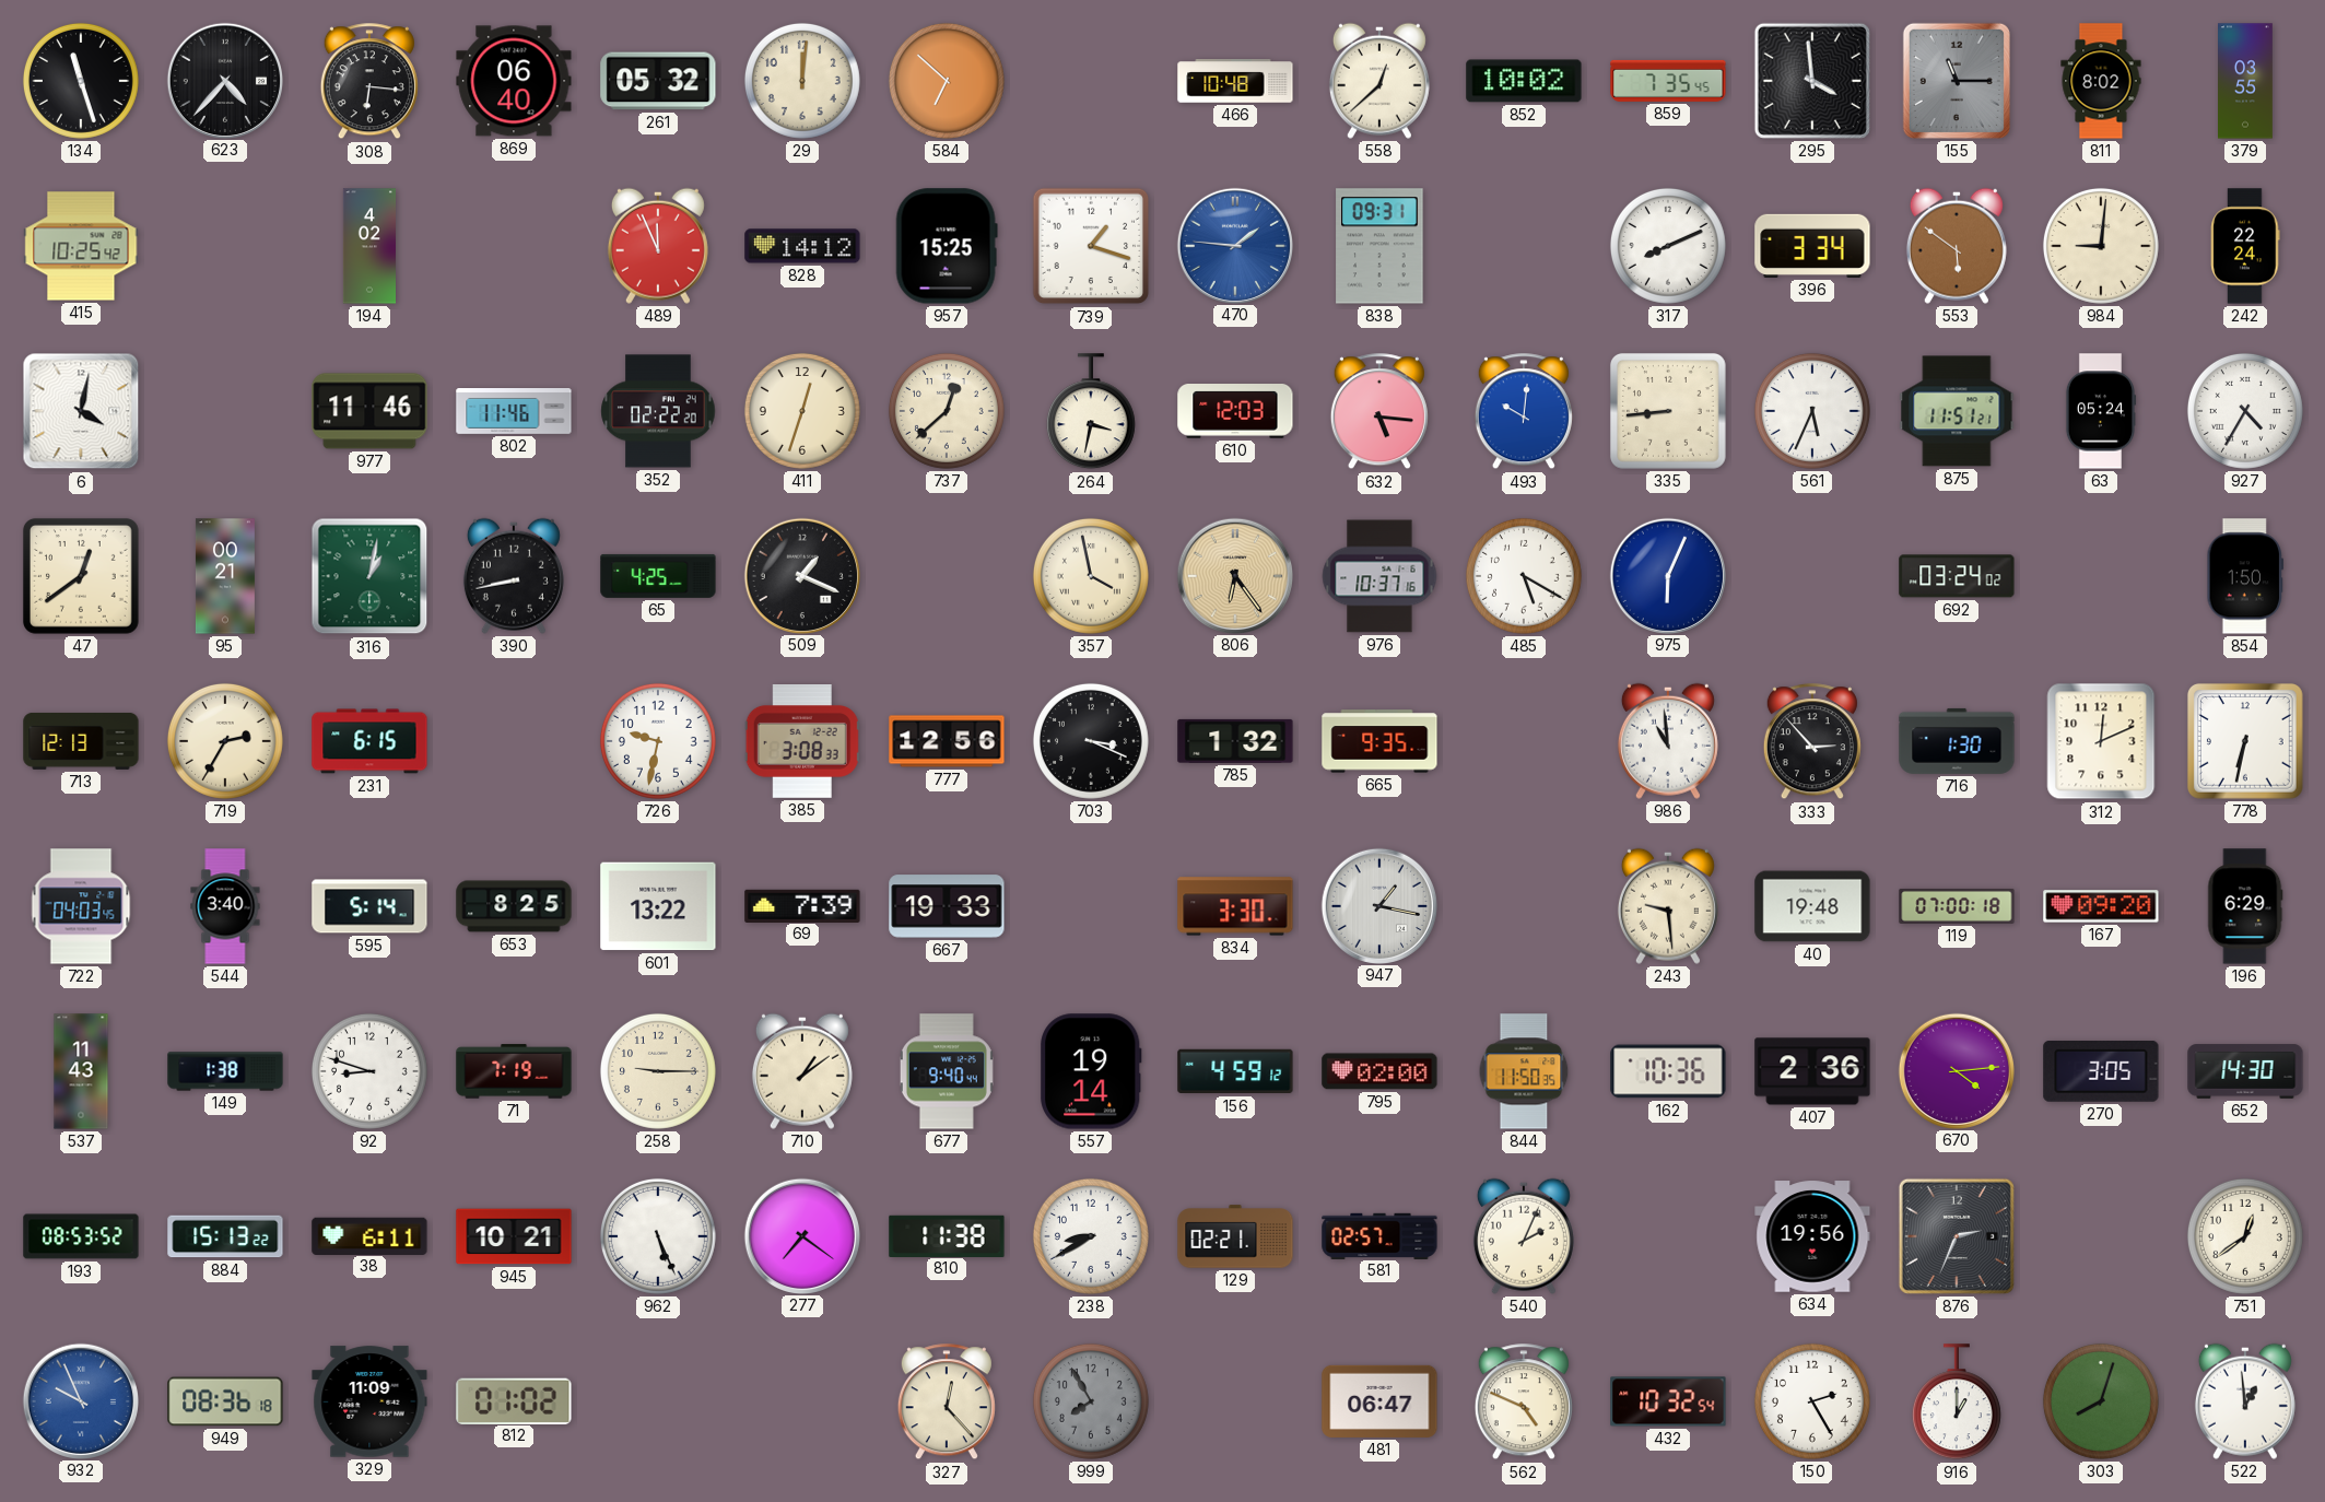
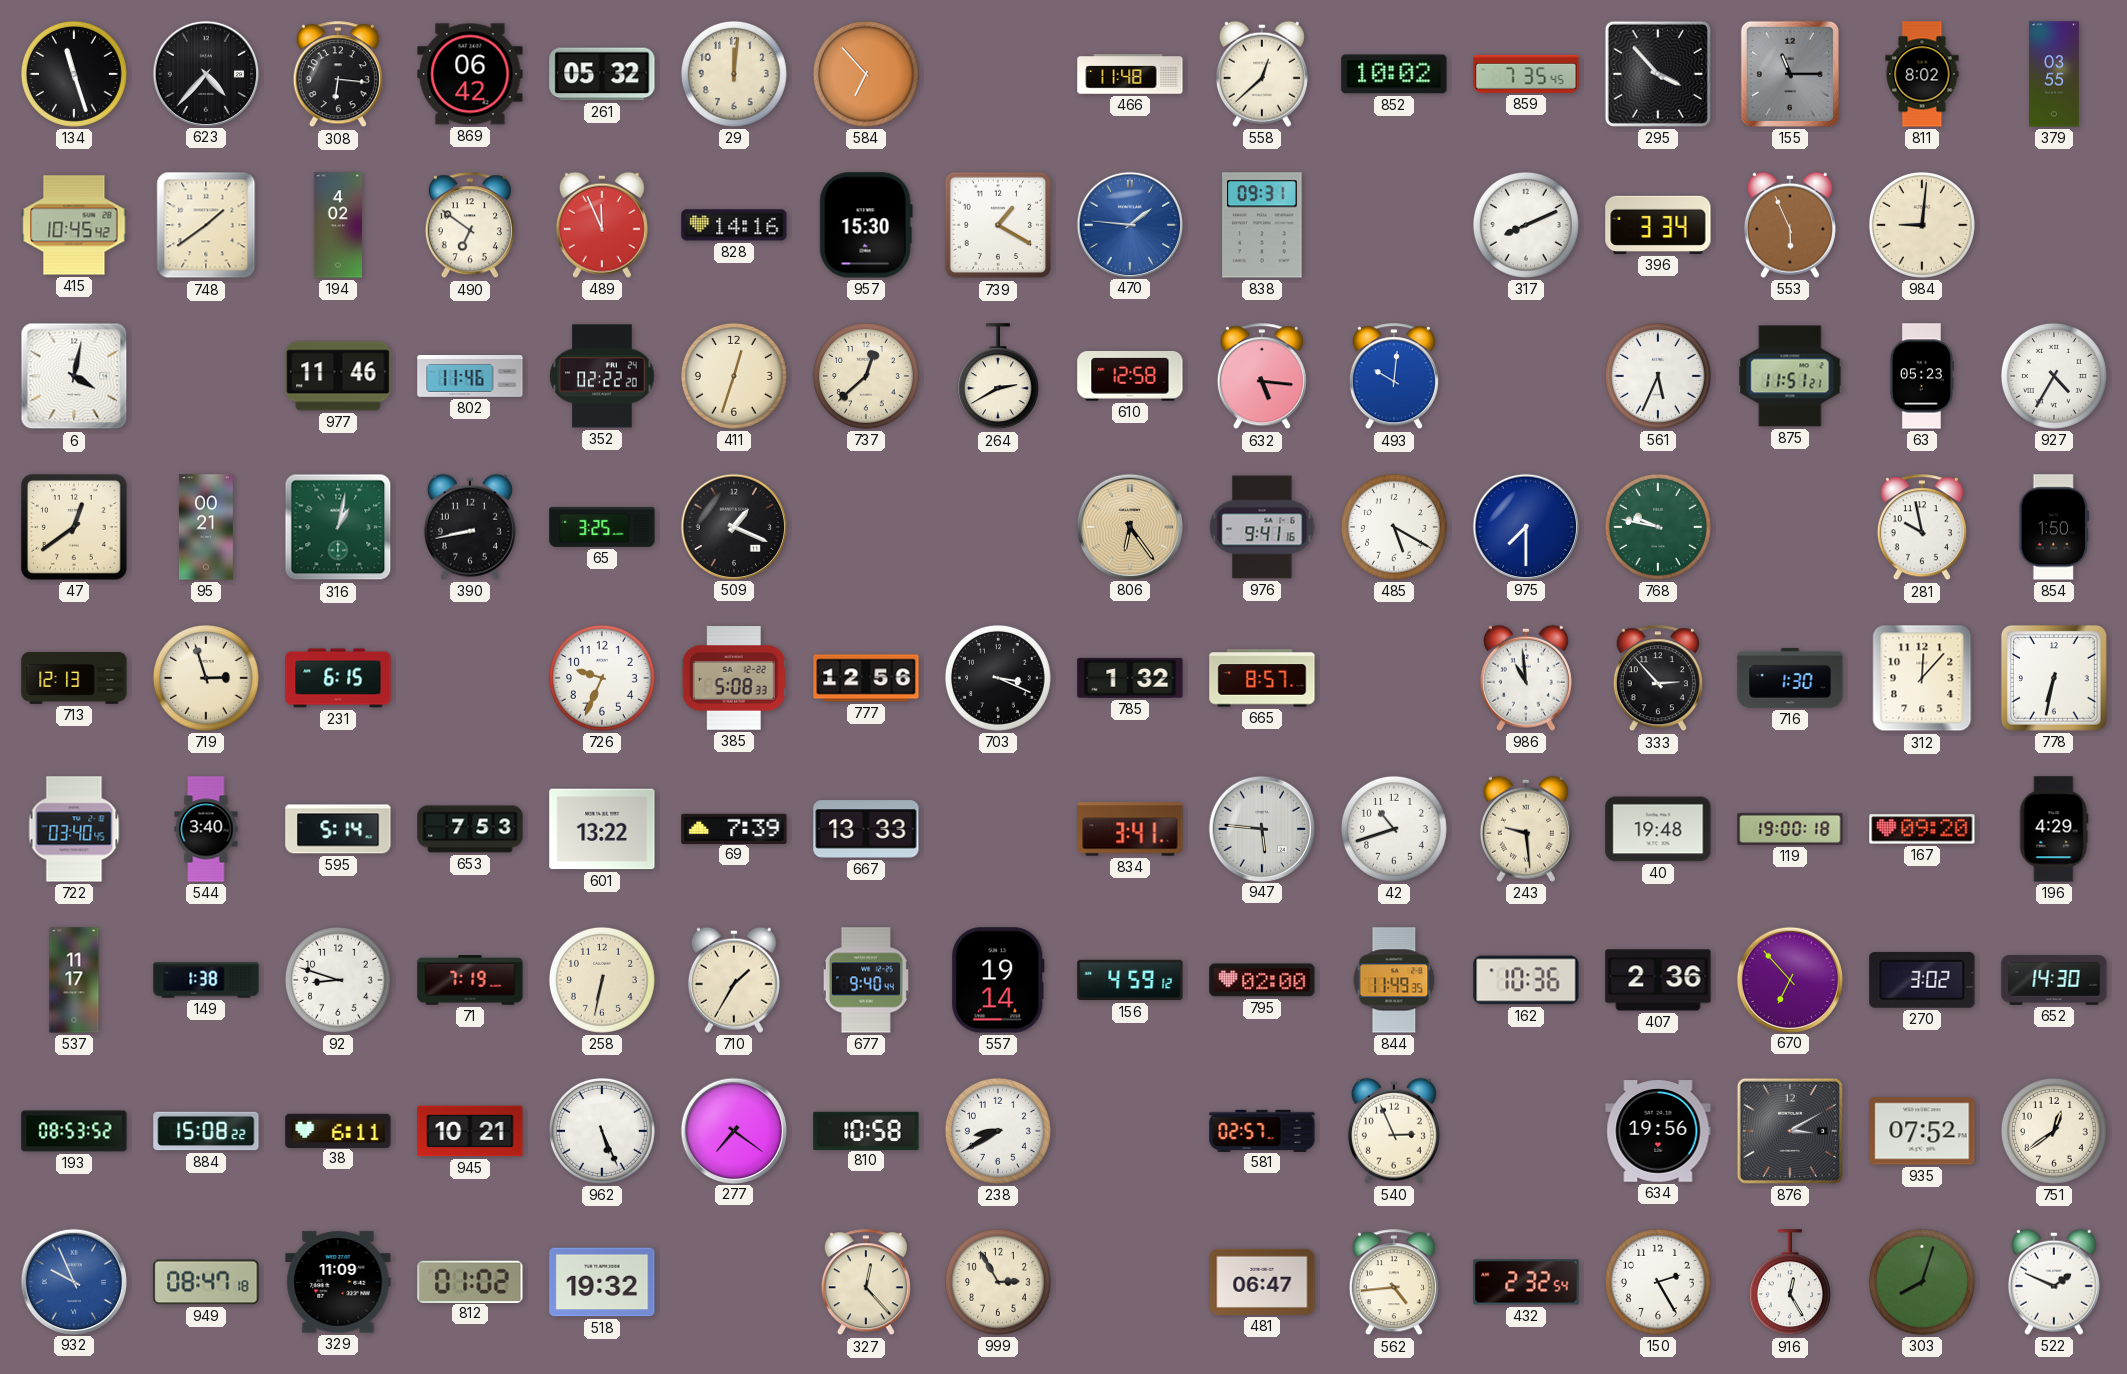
869: 06:40 -> 06:42 (470, 74)
584: 6:52 -> 6:53 (866, 74)
466: 10:48 -> 11:48 (1130, 74)
295: 3:59 -> 3:53 (1658, 74)
415: 10:25 -> 10:45 (74, 225)
748: none -> 1:39 (206, 225)
490: none -> 6:51 (470, 226)
828: 14:12 -> 14:16 (734, 225)
957: 15:25 -> 15:30 (866, 225)
739: 1:18 -> 1:20 (998, 225)
553: 5:51 -> 5:56 (1790, 225)
242: 22:24 -> none (2245, 246)
264: 3:32 -> 2:40 (998, 377)
610: 12:03 -> 12:58 (1130, 377)
335: 8:44 -> none (1668, 411)
63: 05:24 -> 05:23 (1922, 376)
65: 4:25 -> 3:25 (602, 527)
357: 3:58 -> none (1091, 576)
976: 10:37 -> 9:41 (1262, 527)
975: 6:04 -> 7:30 (1525, 526)
768: none -> 9:47 (1658, 527)
692: 03:24 -> none (1957, 576)
281: none -> 9:58 (1922, 528)
719: 2:35 -> 2:57 (206, 678)
726: 9:32 -> 9:34 (602, 678)
385: 3:08 -> 5:08 (734, 679)
665: 9:35 -> 8:57 (1262, 678)
312: 12:11 -> 12:07 (1922, 678)
722: 04:03 -> 03:40 (74, 829)
653: 8:25 -> 7:53 (470, 829)
667: 19:33 -> 13:33 (866, 829)
834: 3:30 -> 3:41 (1130, 829)
947: 1:17 -> 5:46 (1261, 828)
42: none -> 10:42 (1394, 829)
119: 07:00 -> 19:00 (1790, 829)
196: 6:29 -> 4:29 (2054, 829)
537: 11:43 -> 11:17 (74, 980)
258: 9:15 -> 6:32 (602, 980)
710: 1:09 -> 1:35 (734, 980)
844: 11:50 -> 11:49 (1394, 980)
670: 4:14 -> 6:53 (1789, 979)
270: 3:05 -> 3:02 (1922, 980)
884: 15:13 -> 15:08 (206, 1131)
810: 11:38 -> 10:58 (866, 1130)
129: 02:21 -> none (1235, 1236)
540: 2:04 -> 2:56 (1394, 1131)
876: 2:34 -> 3:10 (1790, 1131)
935: none -> 07:52 (1922, 1131)
949: 08:36 -> 08:47 (206, 1282)
518: none -> 19:32 (602, 1282)
999: 7:55 -> 2:55 (998, 1282)
999 dial: grey -> cream (998, 1282)
562: 4:49 -> 4:44 (1394, 1283)
432: 10:32 -> 2:32 (1526, 1282)
916: 1:00 -> 12:25 (1790, 1283)
522: 12:59 -> 1:49 (2054, 1282)
